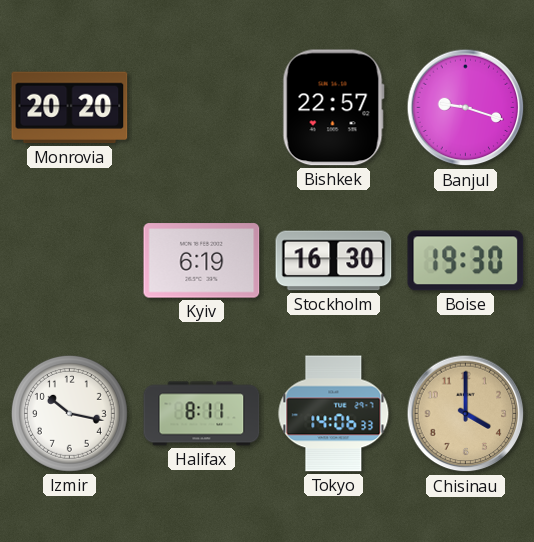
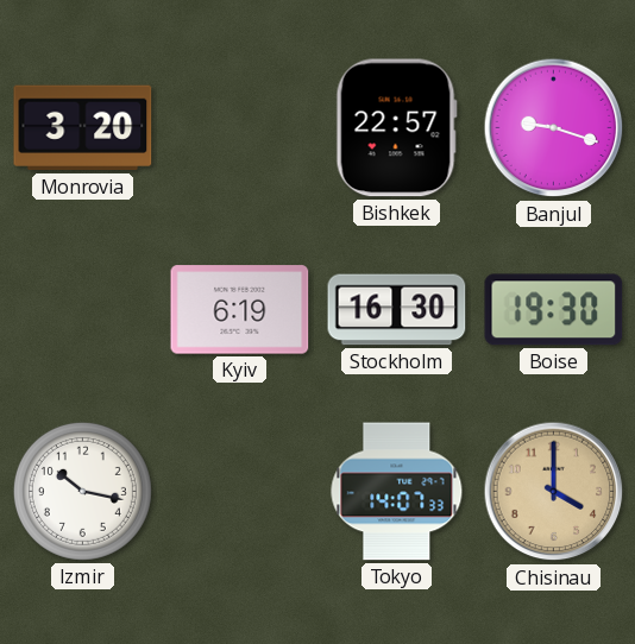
Monrovia: 20:20 -> 3:20 (83, 128)
Halifax: 8:11 -> none (202, 414)
Tokyo: 14:06 -> 14:07 (397, 492)
